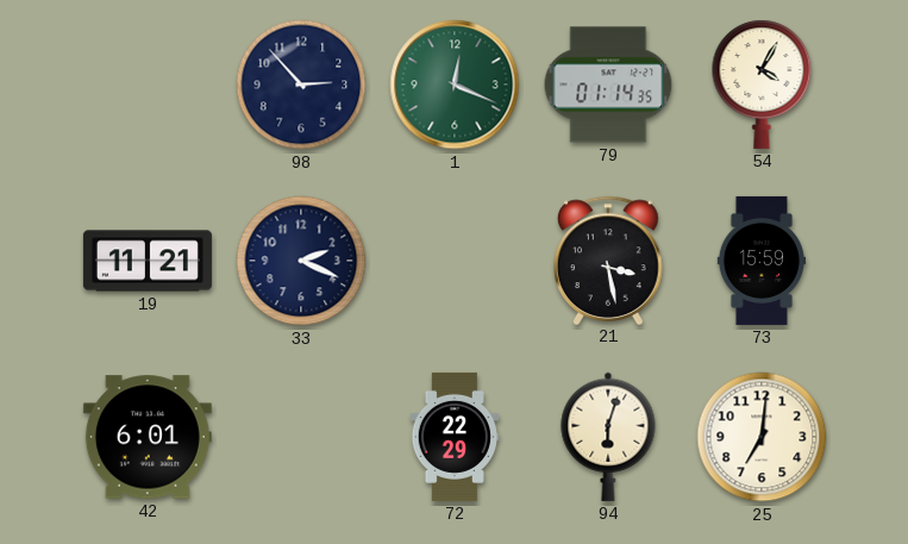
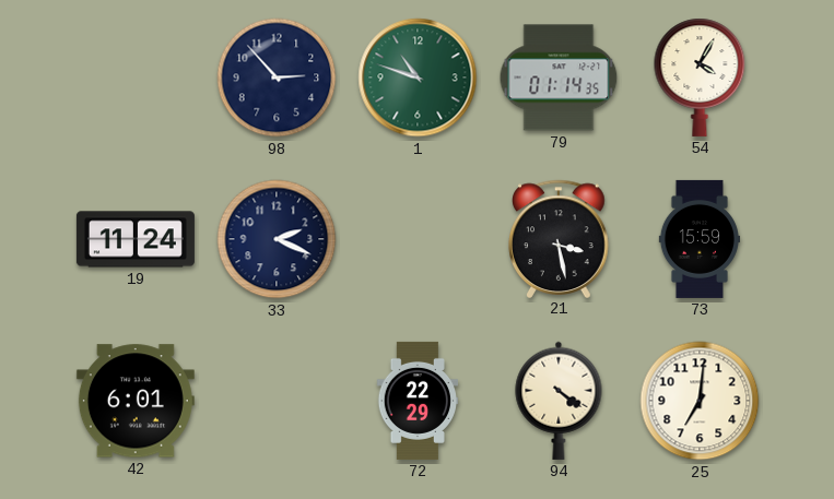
1: 12:19 -> 10:48 (418, 78)
19: 11:21 -> 11:24 (136, 239)
94: 6:03 -> 4:21 (559, 401)
